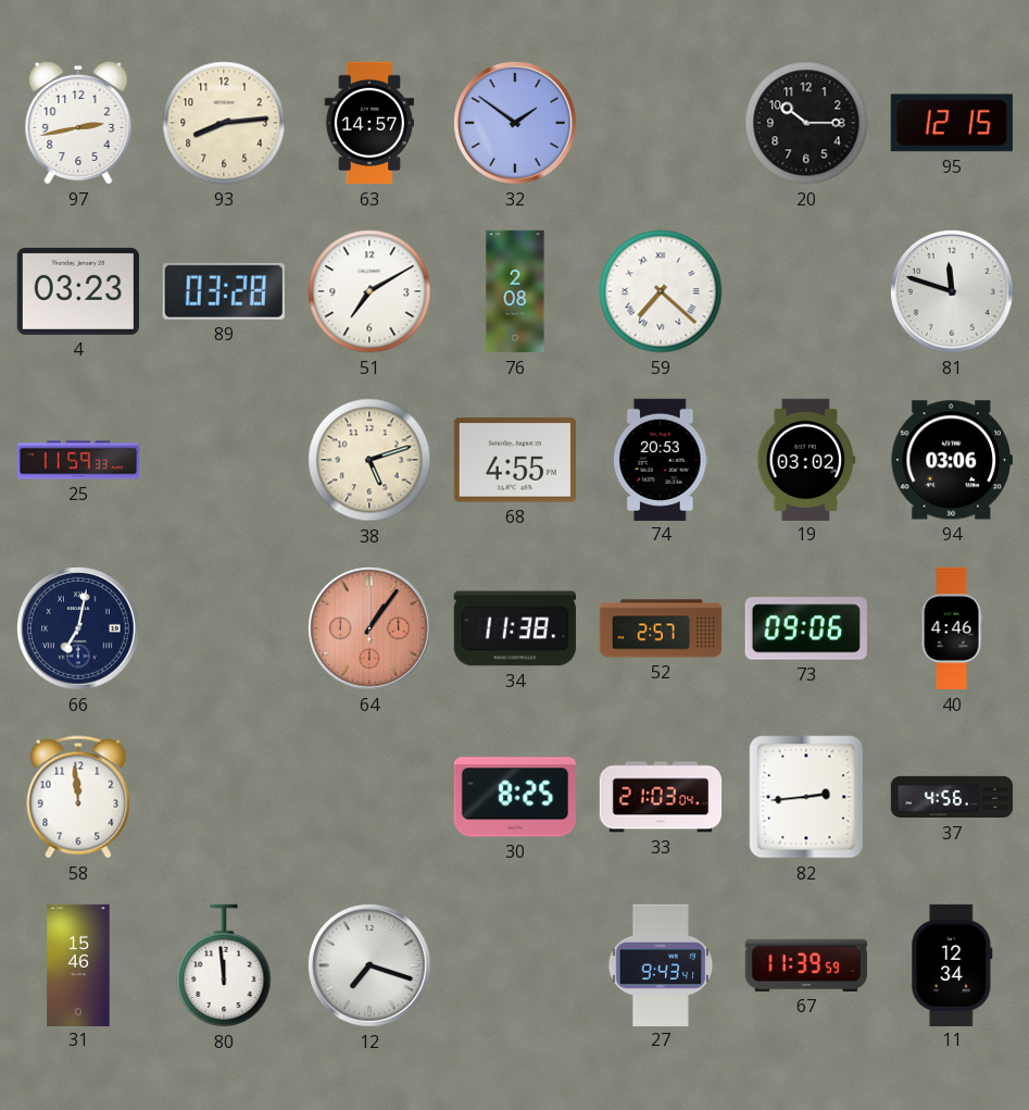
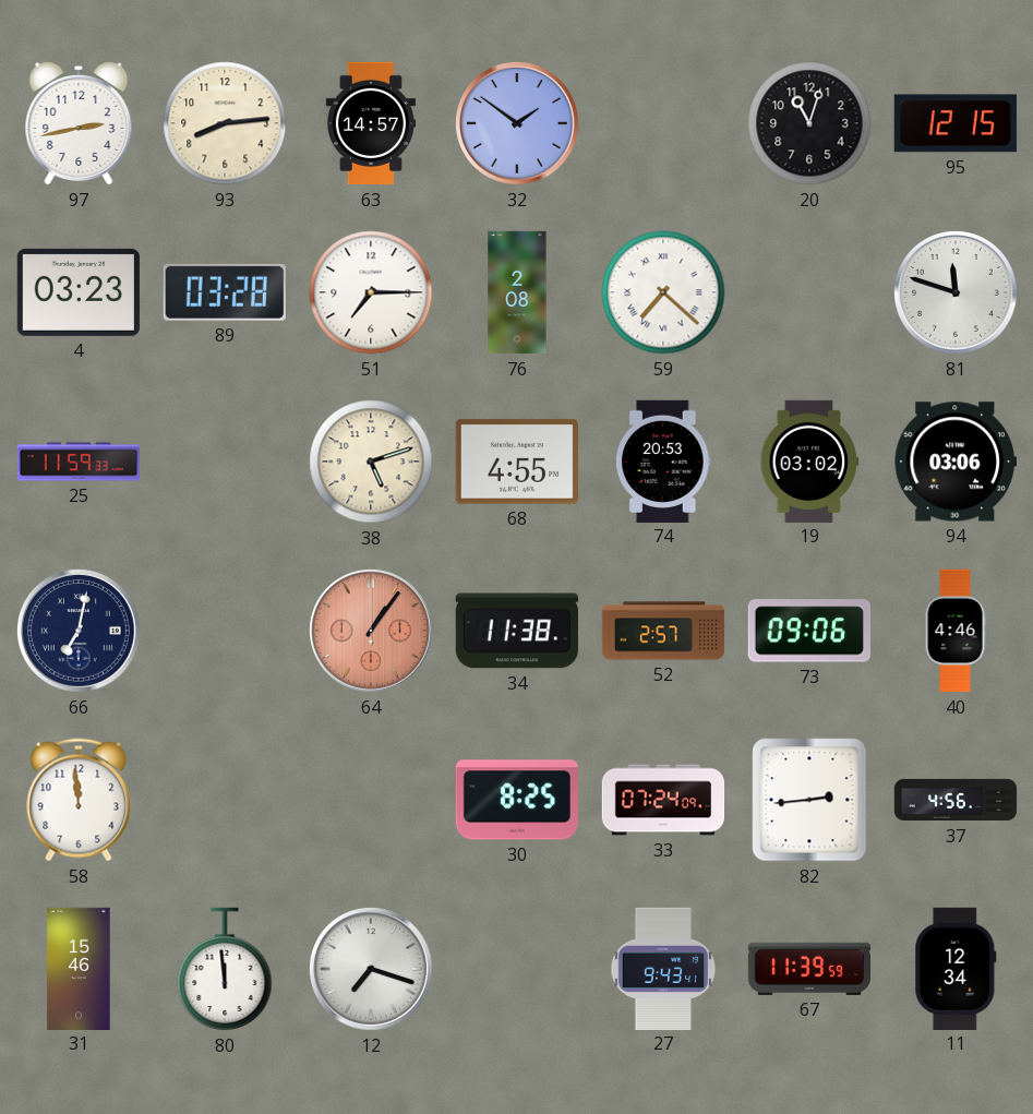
20: 10:15 -> 11:03 (809, 123)
51: 7:10 -> 7:15 (371, 292)
33: 21:03 -> 07:24 (663, 800)
